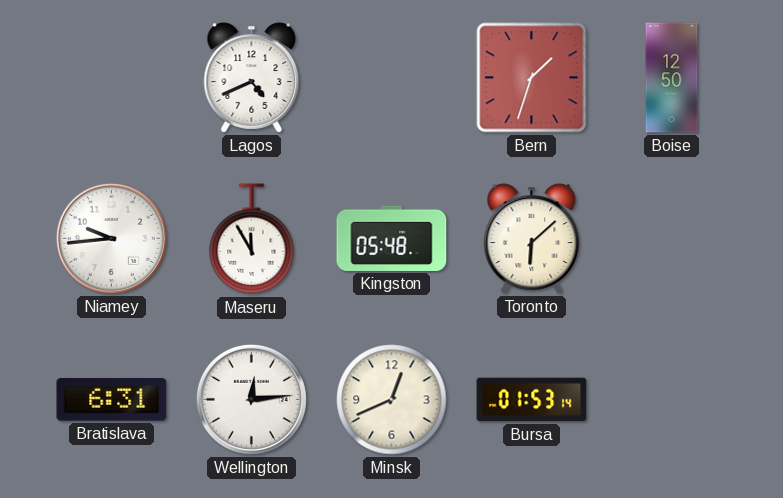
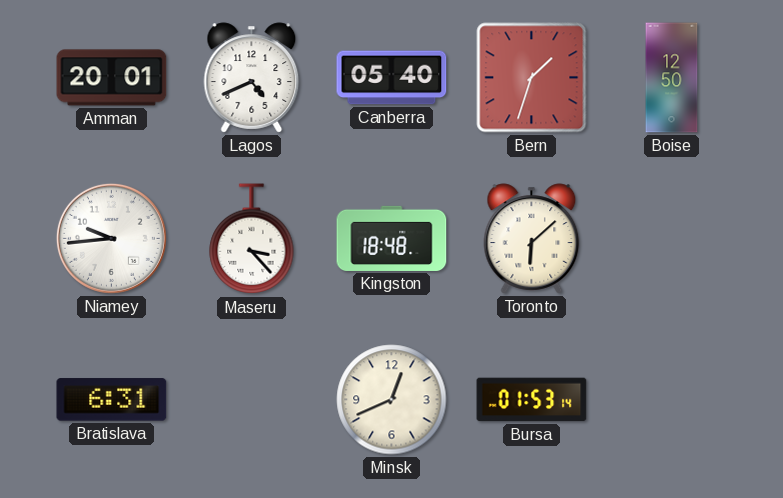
Amman: none -> 20:01 (112, 78)
Canberra: none -> 05:40 (392, 78)
Maseru: 11:55 -> 3:23 (252, 239)
Kingston: 05:48 -> 18:48 (392, 238)
Wellington: 12:14 -> none (251, 399)
